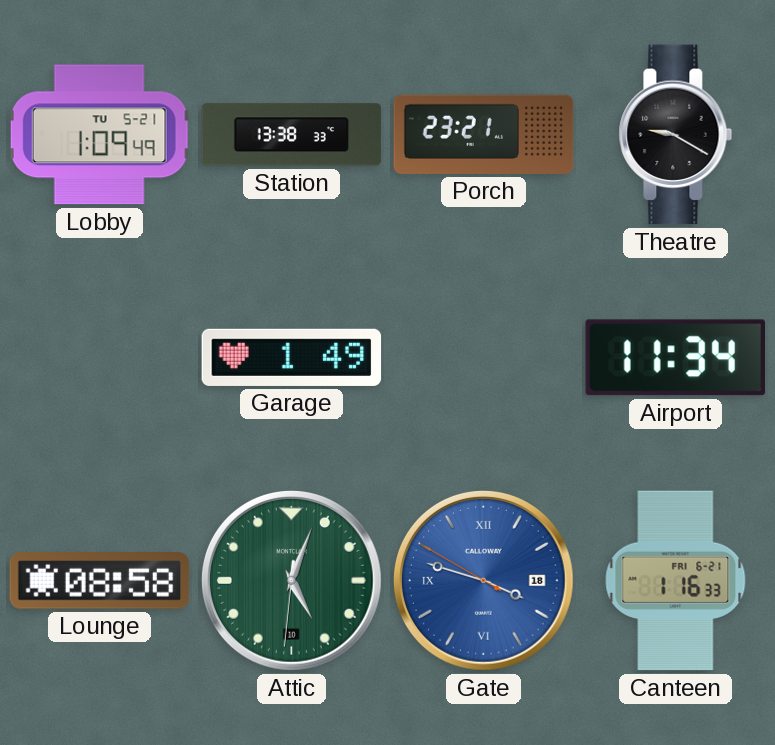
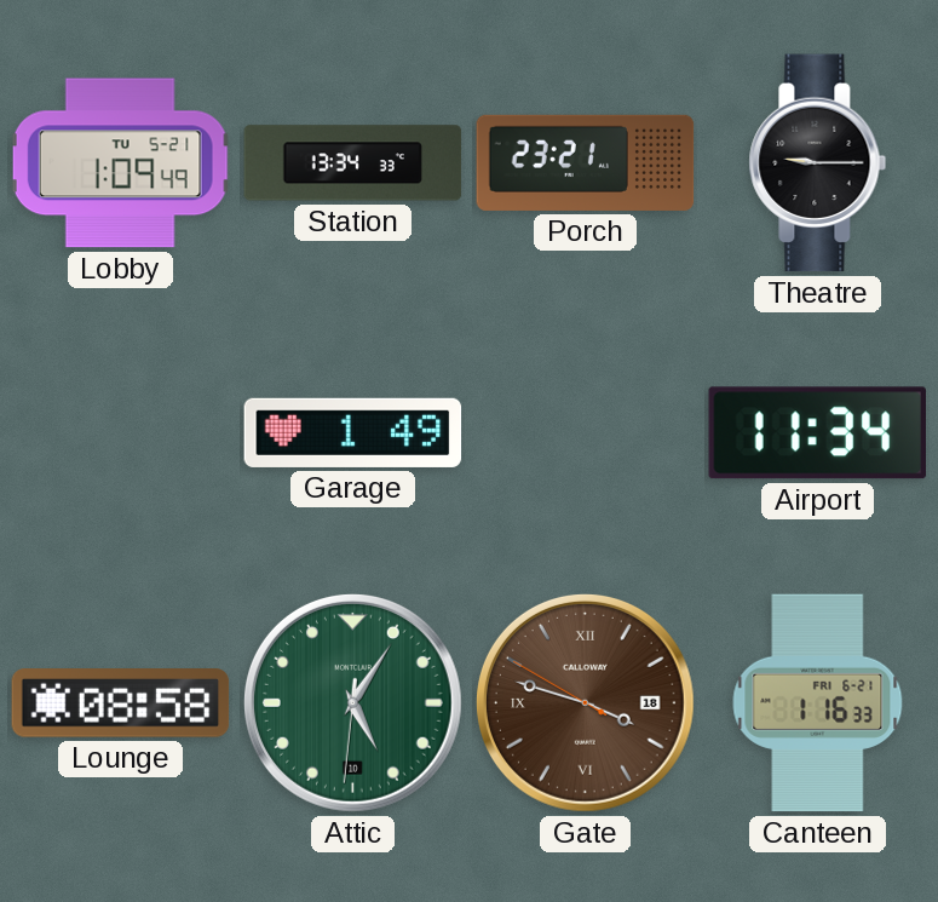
Station: 13:38 -> 13:34 (353, 163)
Theatre: 9:20 -> 9:15 (818, 163)
Attic: 5:03 -> 5:05 (352, 702)
Gate dial: blue -> brown (585, 702)
